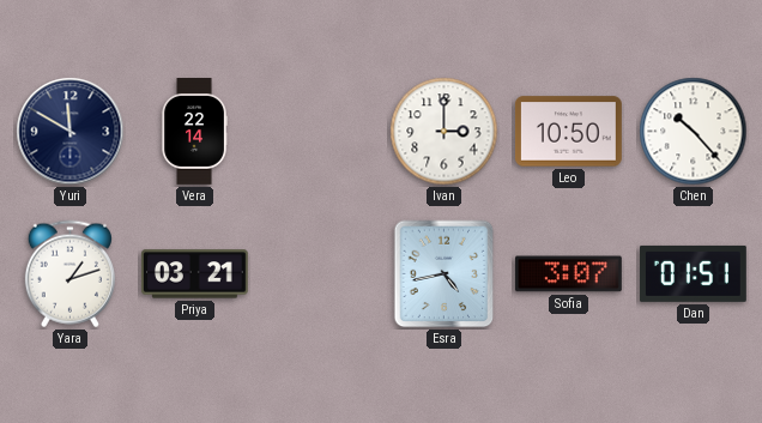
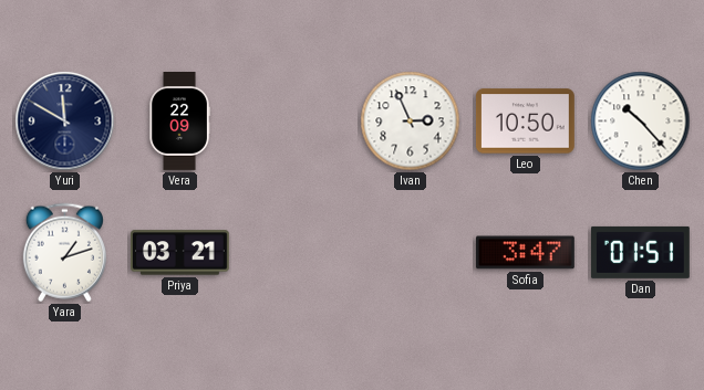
Vera: 22:14 -> 22:09 (179, 122)
Ivan: 3:00 -> 2:56 (411, 122)
Esra: 4:43 -> none (444, 274)
Sofia: 3:07 -> 3:47 (525, 253)
